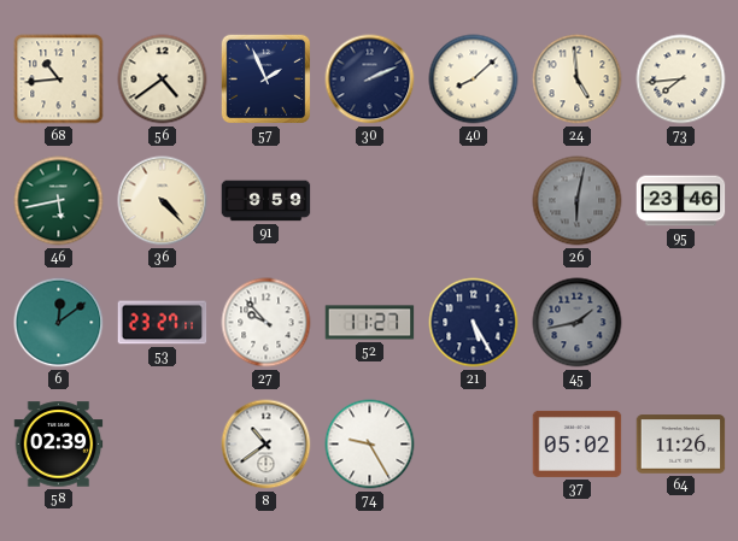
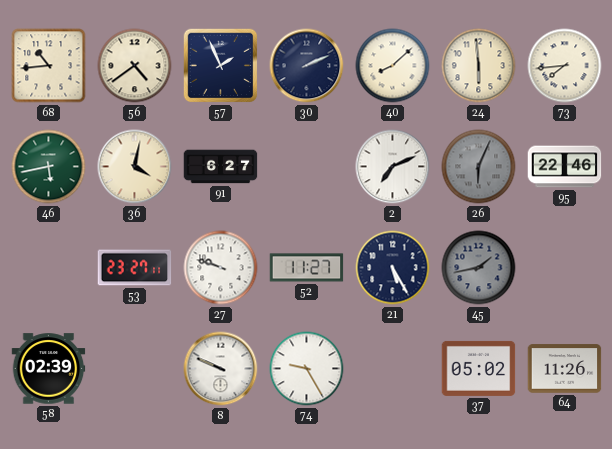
24: 4:59 -> 5:59 (479, 66)
36: 4:23 -> 4:02 (135, 167)
91: 9:59 -> 6:27 (221, 167)
2: none -> 7:11 (393, 167)
26: 6:02 -> 6:04 (479, 167)
95: 23:46 -> 22:46 (565, 167)
6: 12:09 -> none (59, 323)
27: 9:53 -> 9:48 (221, 268)
8: 10:39 -> 9:49 (221, 369)
